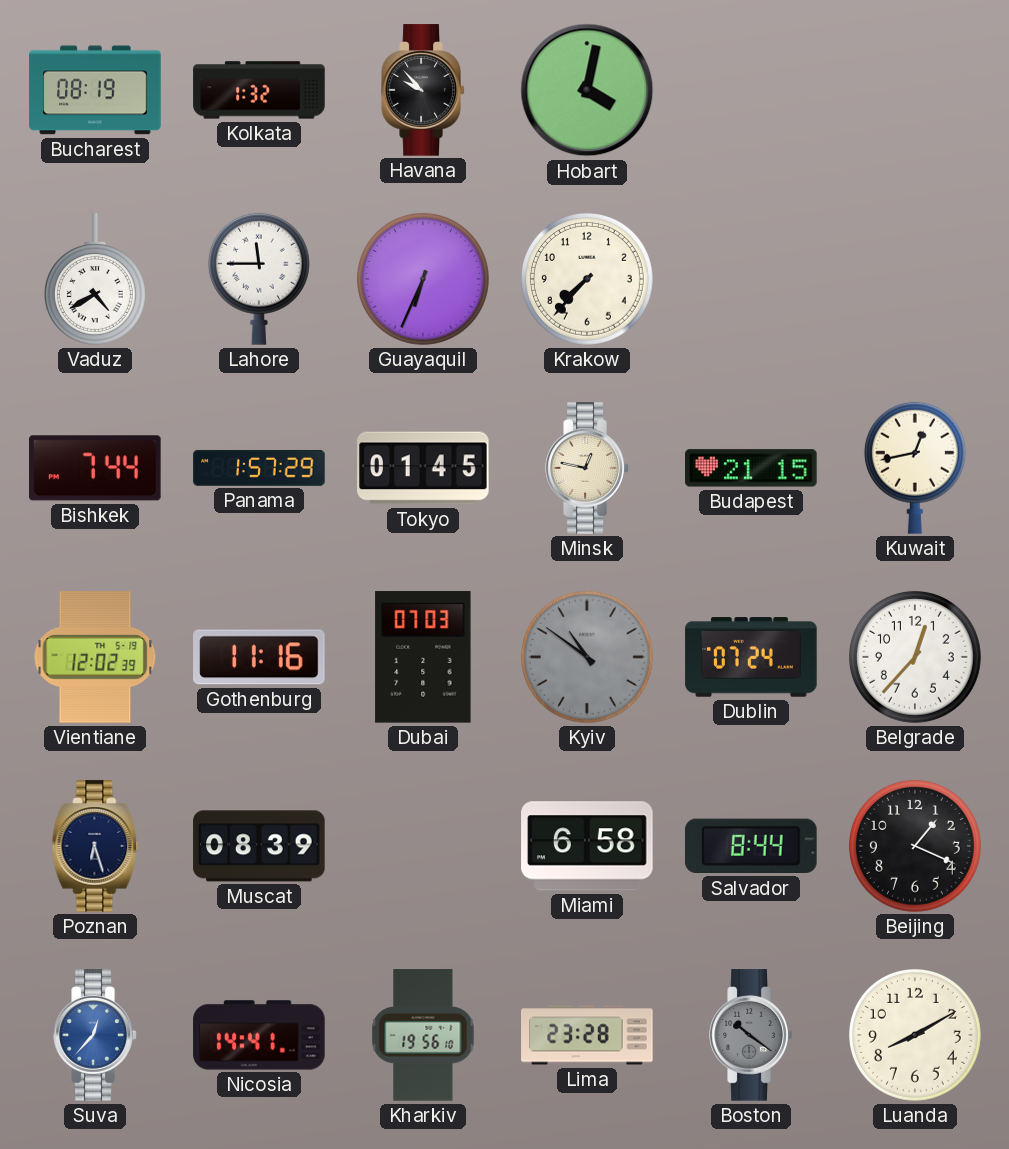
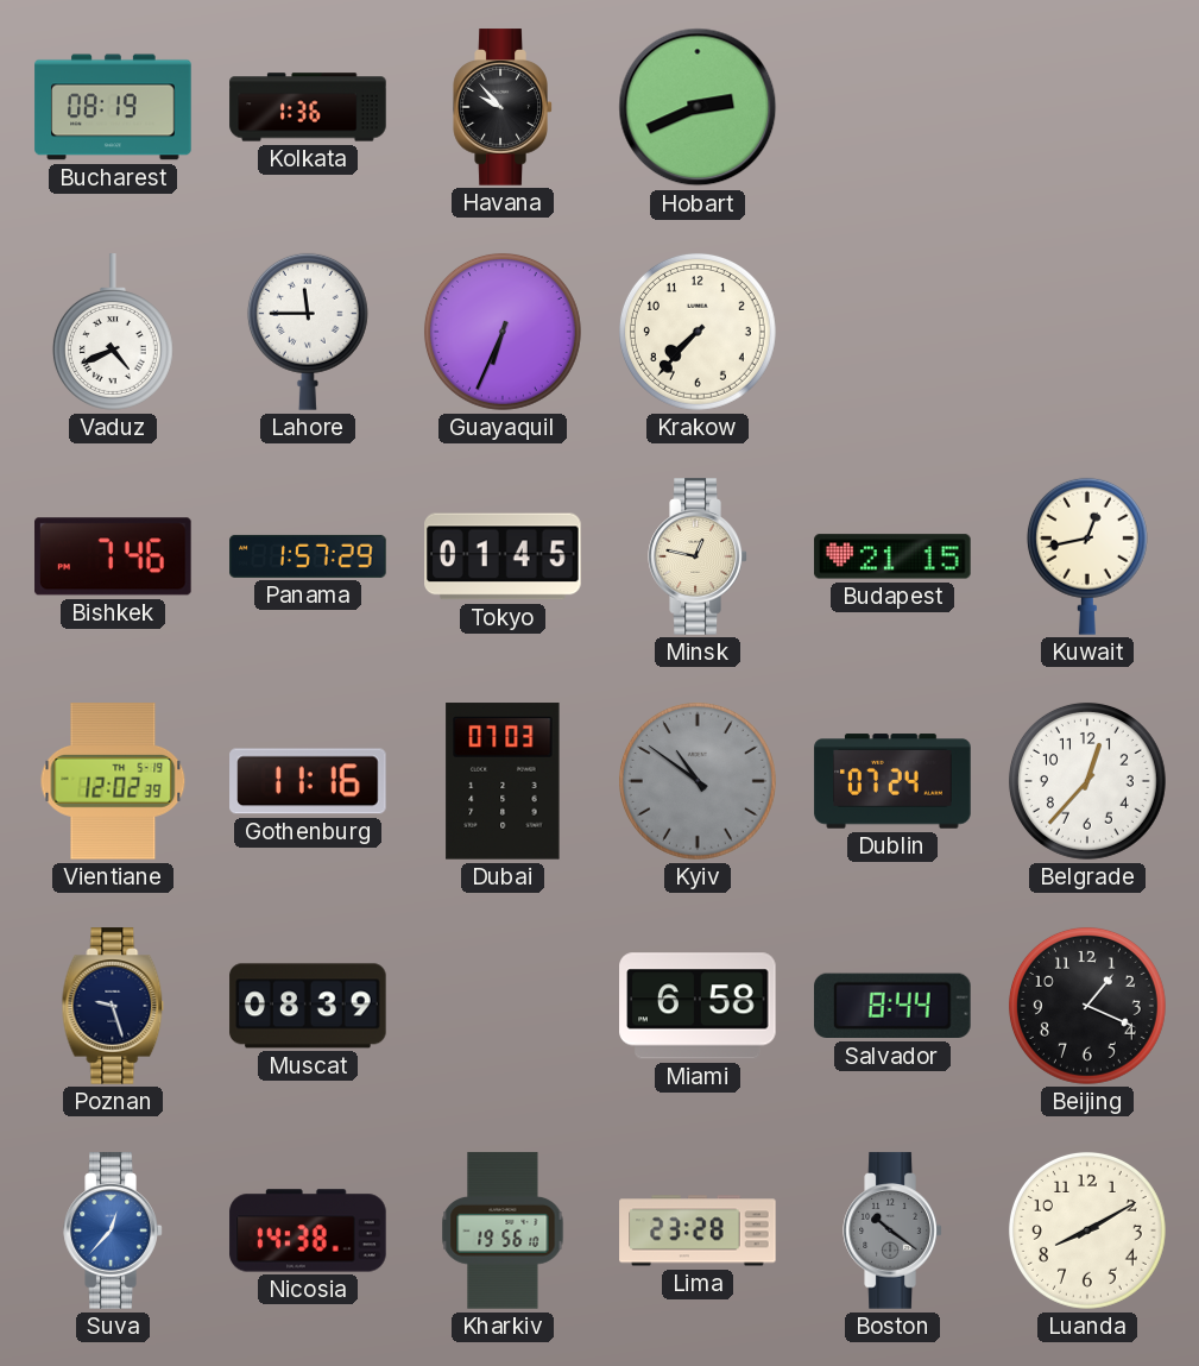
Kolkata: 1:32 -> 1:36 (308, 107)
Hobart: 4:02 -> 2:41 (698, 107)
Vaduz: 4:40 -> 4:41 (113, 332)
Bishkek: 7:44 -> 7:46 (113, 556)
Poznan: 6:27 -> 9:27 (113, 1006)
Nicosia: 14:41 -> 14:38 (308, 1230)
